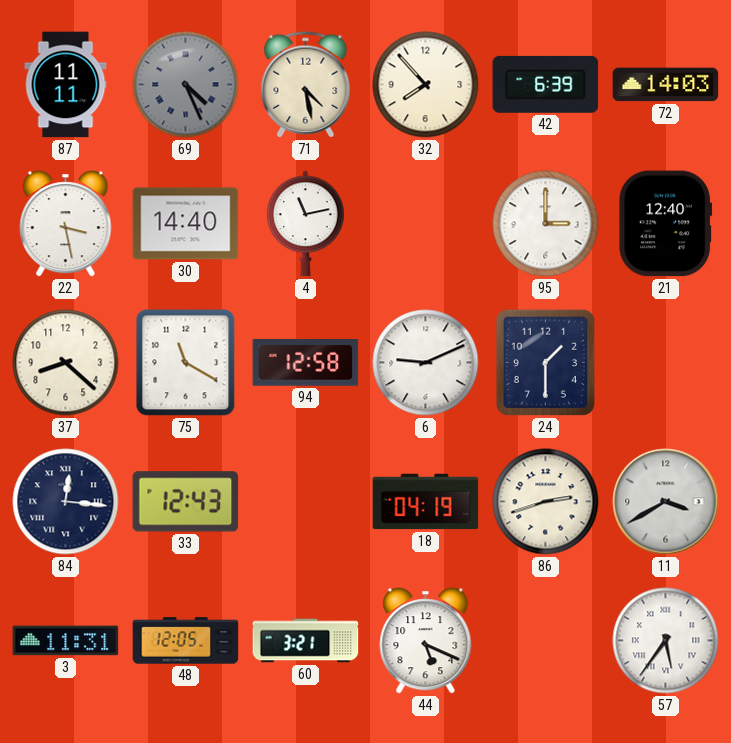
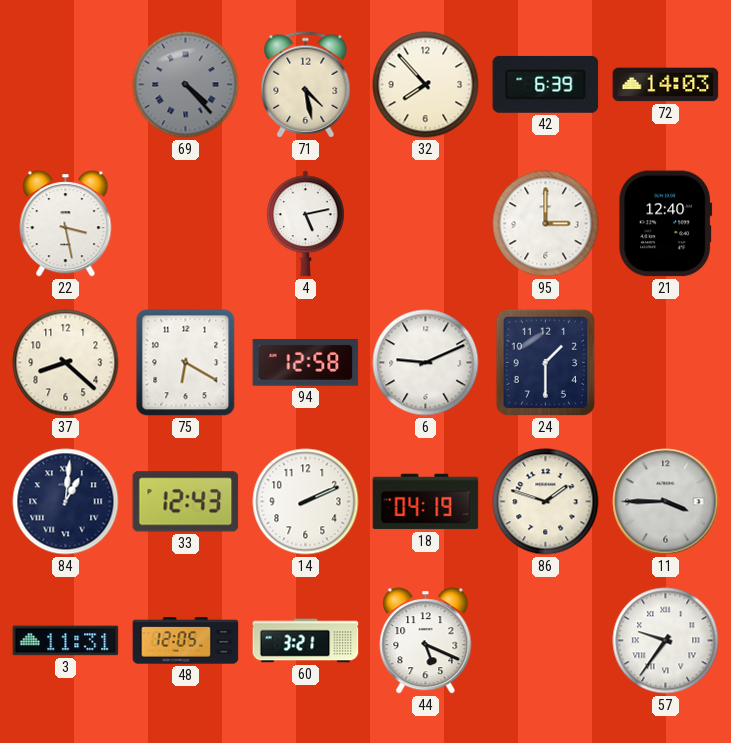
87: 11:11 -> none (66, 85)
69: 4:26 -> 4:23 (186, 85)
30: 14:40 -> none (186, 224)
4: 11:13 -> 5:13 (305, 224)
75: 11:20 -> 6:20 (186, 363)
84: 12:16 -> 1:01 (66, 502)
14: none -> 2:11 (306, 502)
86: 2:42 -> 1:48 (546, 502)
11: 3:40 -> 3:45 (666, 502)
57: 5:36 -> 9:36 (666, 641)
